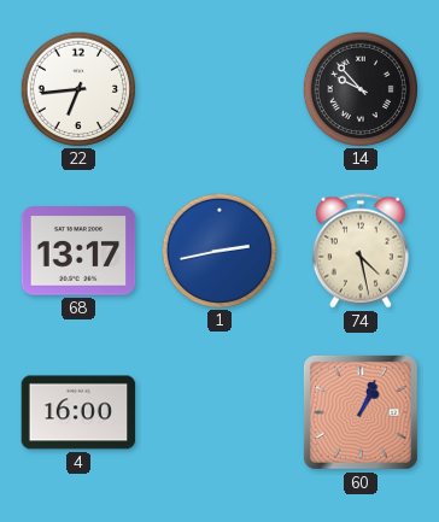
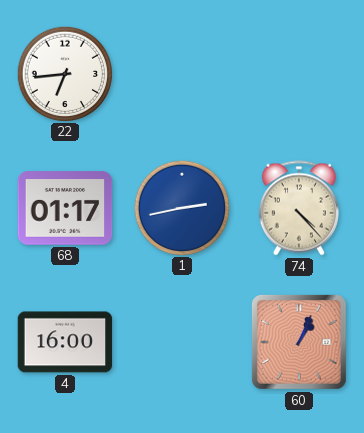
14: 9:53 -> none (359, 88)
68: 13:17 -> 01:17 (65, 208)
74: 4:28 -> 4:23 (299, 208)
